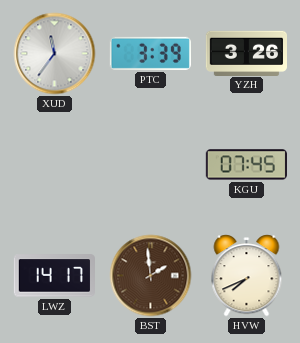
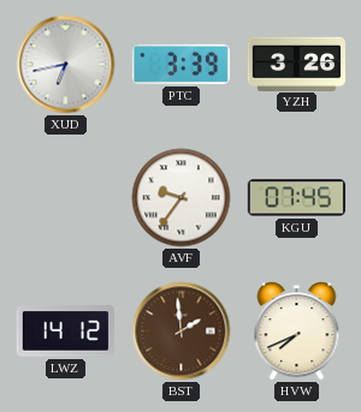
XUD: 11:36 -> 6:43 (66, 65)
AVF: none -> 9:36 (182, 198)
LWZ: 14:17 -> 14:12 (65, 332)
